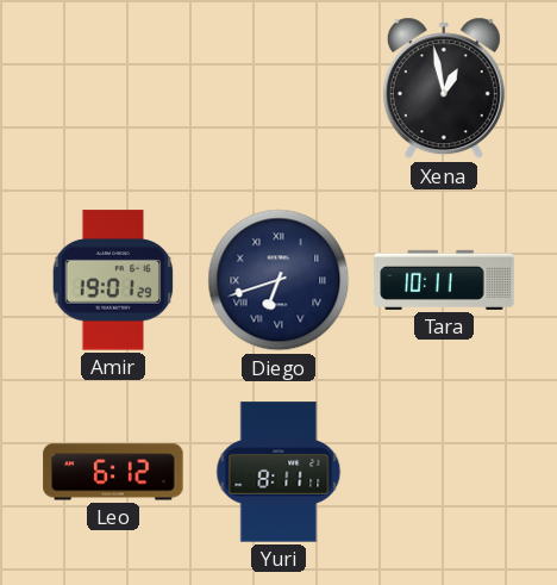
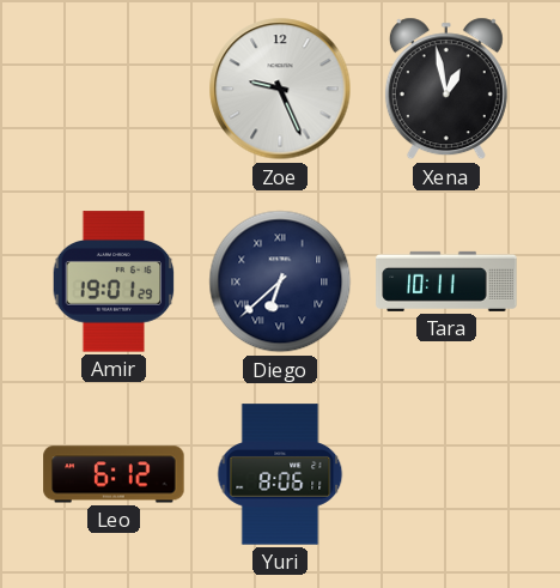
Zoe: none -> 9:26 (280, 89)
Diego: 6:42 -> 6:38 (280, 281)
Yuri: 8:11 -> 8:06 (280, 474)
